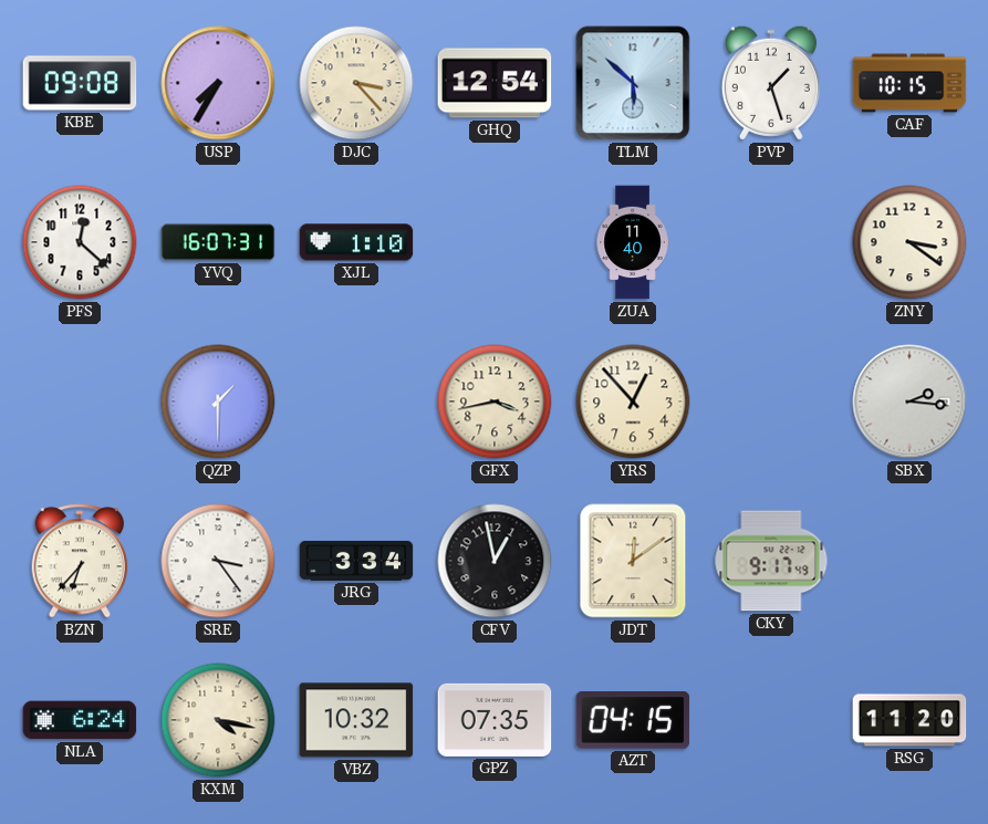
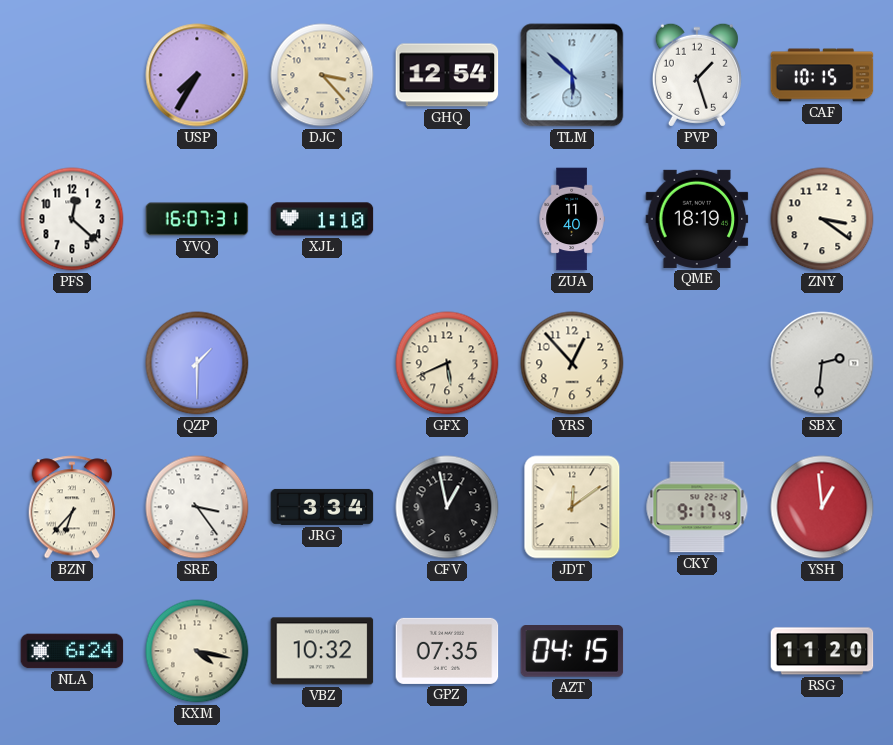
KBE: 09:08 -> none (80, 83)
QME: none -> 18:19 (697, 219)
GFX: 3:43 -> 5:41 (447, 363)
SBX: 2:16 -> 2:31 (822, 363)
YSH: none -> 12:59 (822, 507)
